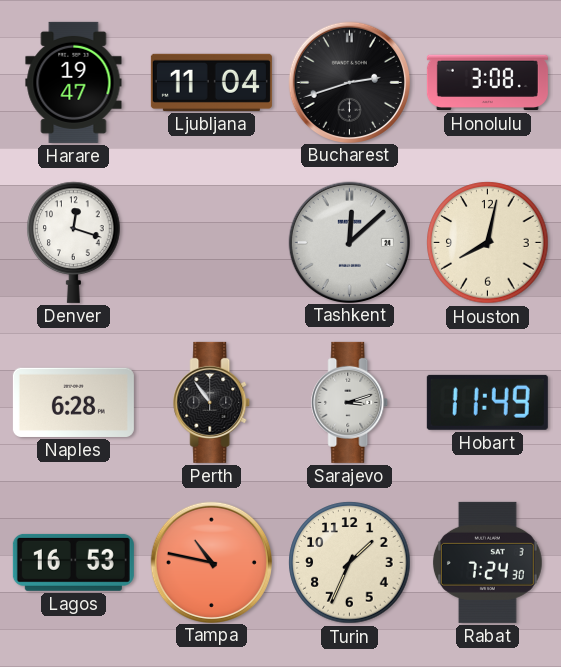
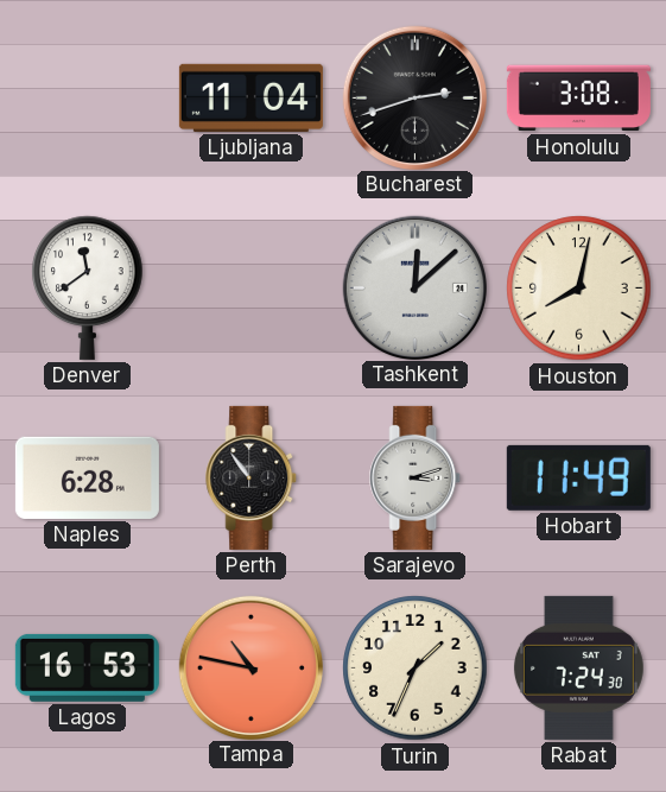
Harare: 19:47 -> none (74, 82)
Denver: 12:18 -> 11:39 (88, 287)
